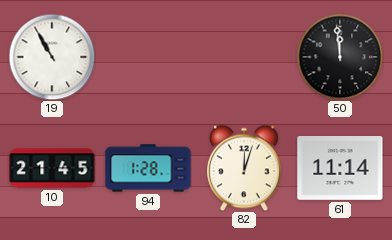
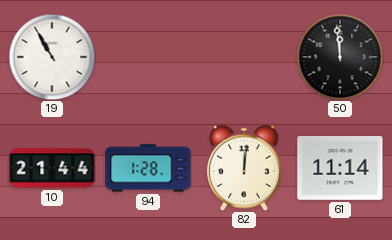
10: 21:45 -> 21:44 (52, 168)
82: 12:03 -> 12:01 (245, 168)
